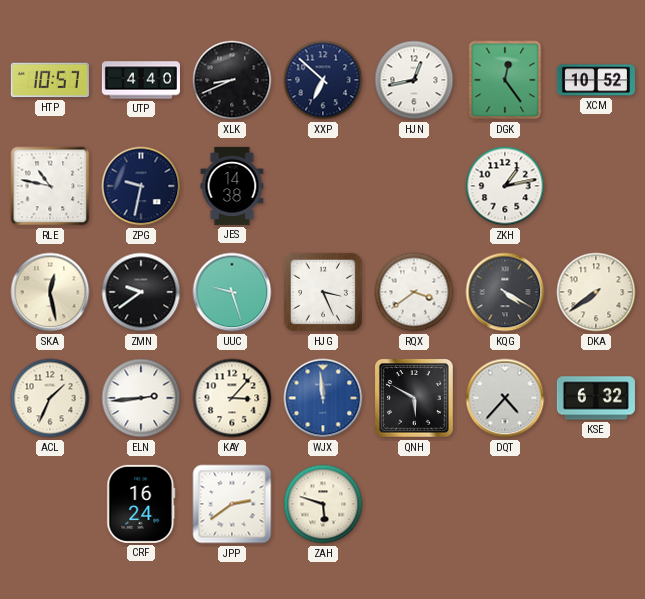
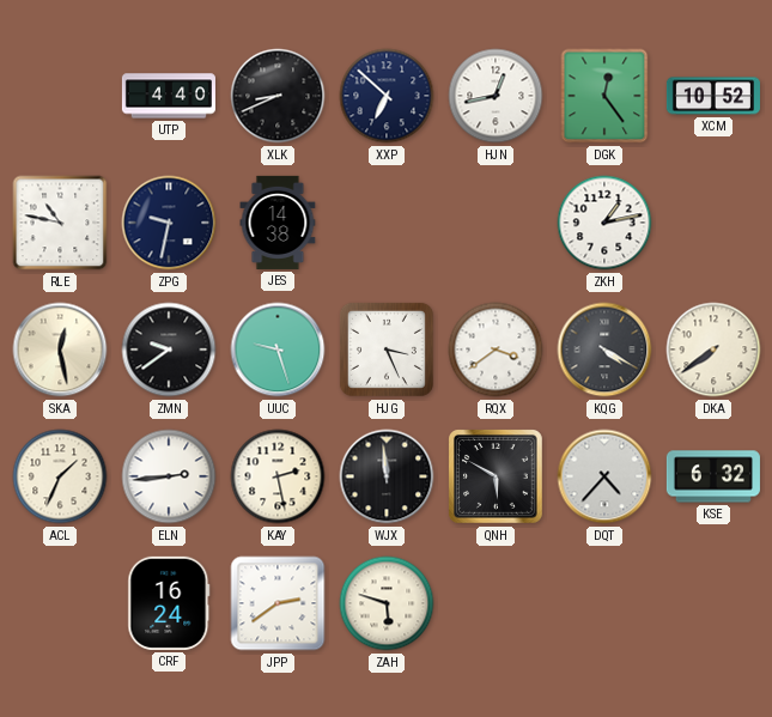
HTP: 10:57 -> none (50, 80)
KAY: 3:07 -> 2:28 (278, 476)
WJX dial: blue -> black (387, 476)
